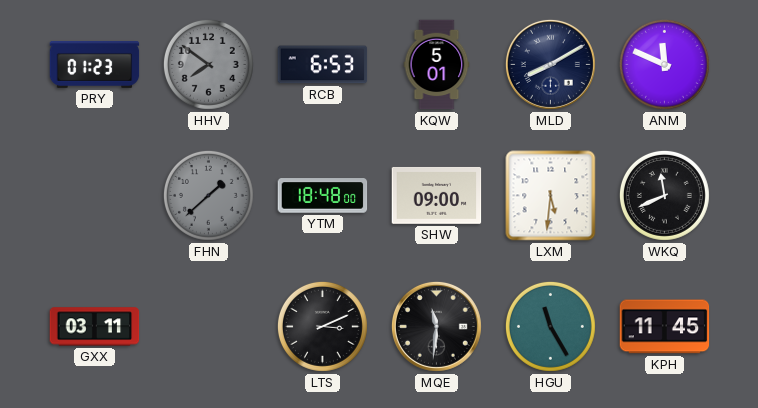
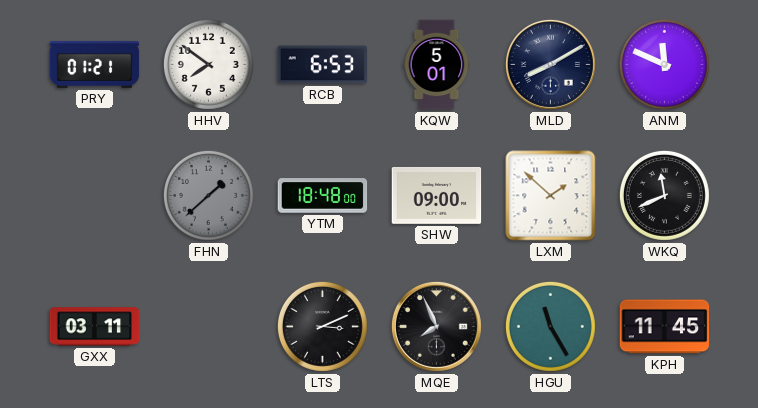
PRY: 01:23 -> 01:21 (95, 64)
HHV dial: grey -> white (208, 64)
LXM: 5:31 -> 1:52 (551, 196)
MQE: 11:31 -> 7:56 (436, 326)
